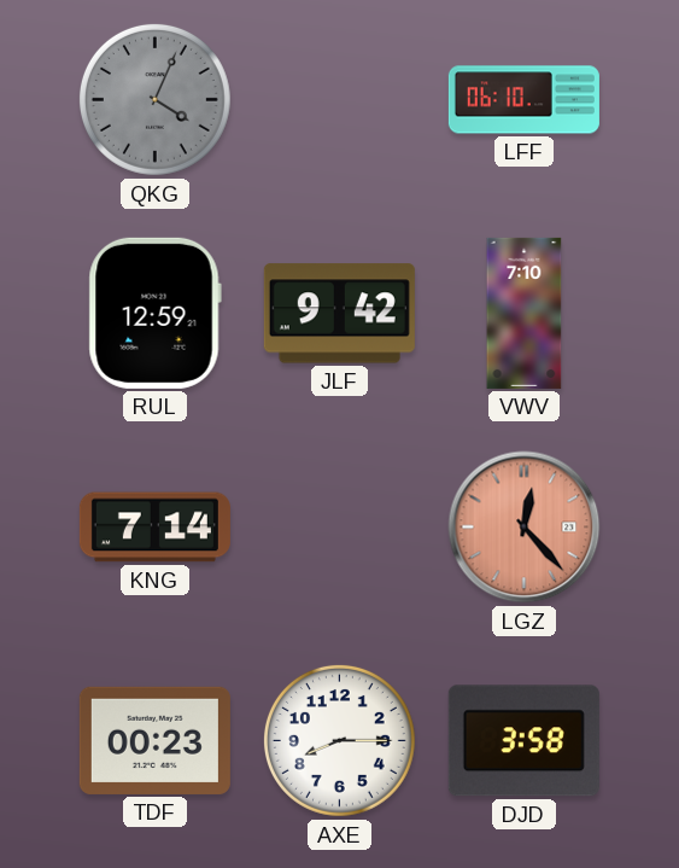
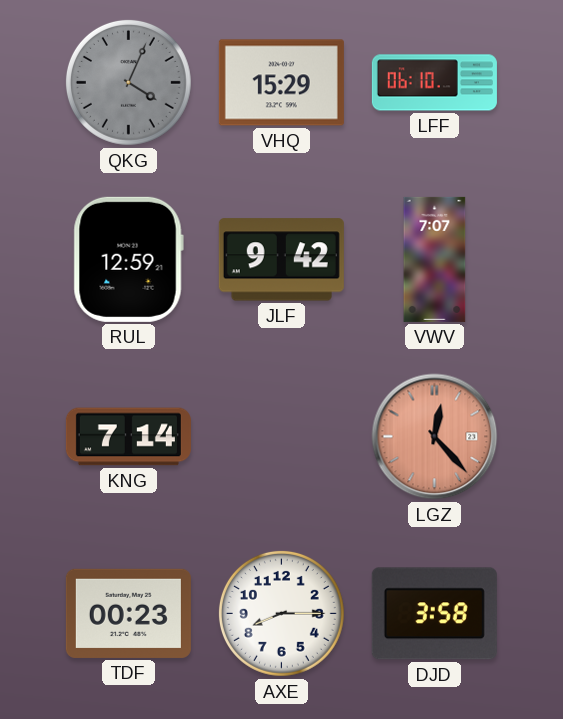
VHQ: none -> 15:29 (281, 83)
VWV: 7:10 -> 7:07 (435, 259)
